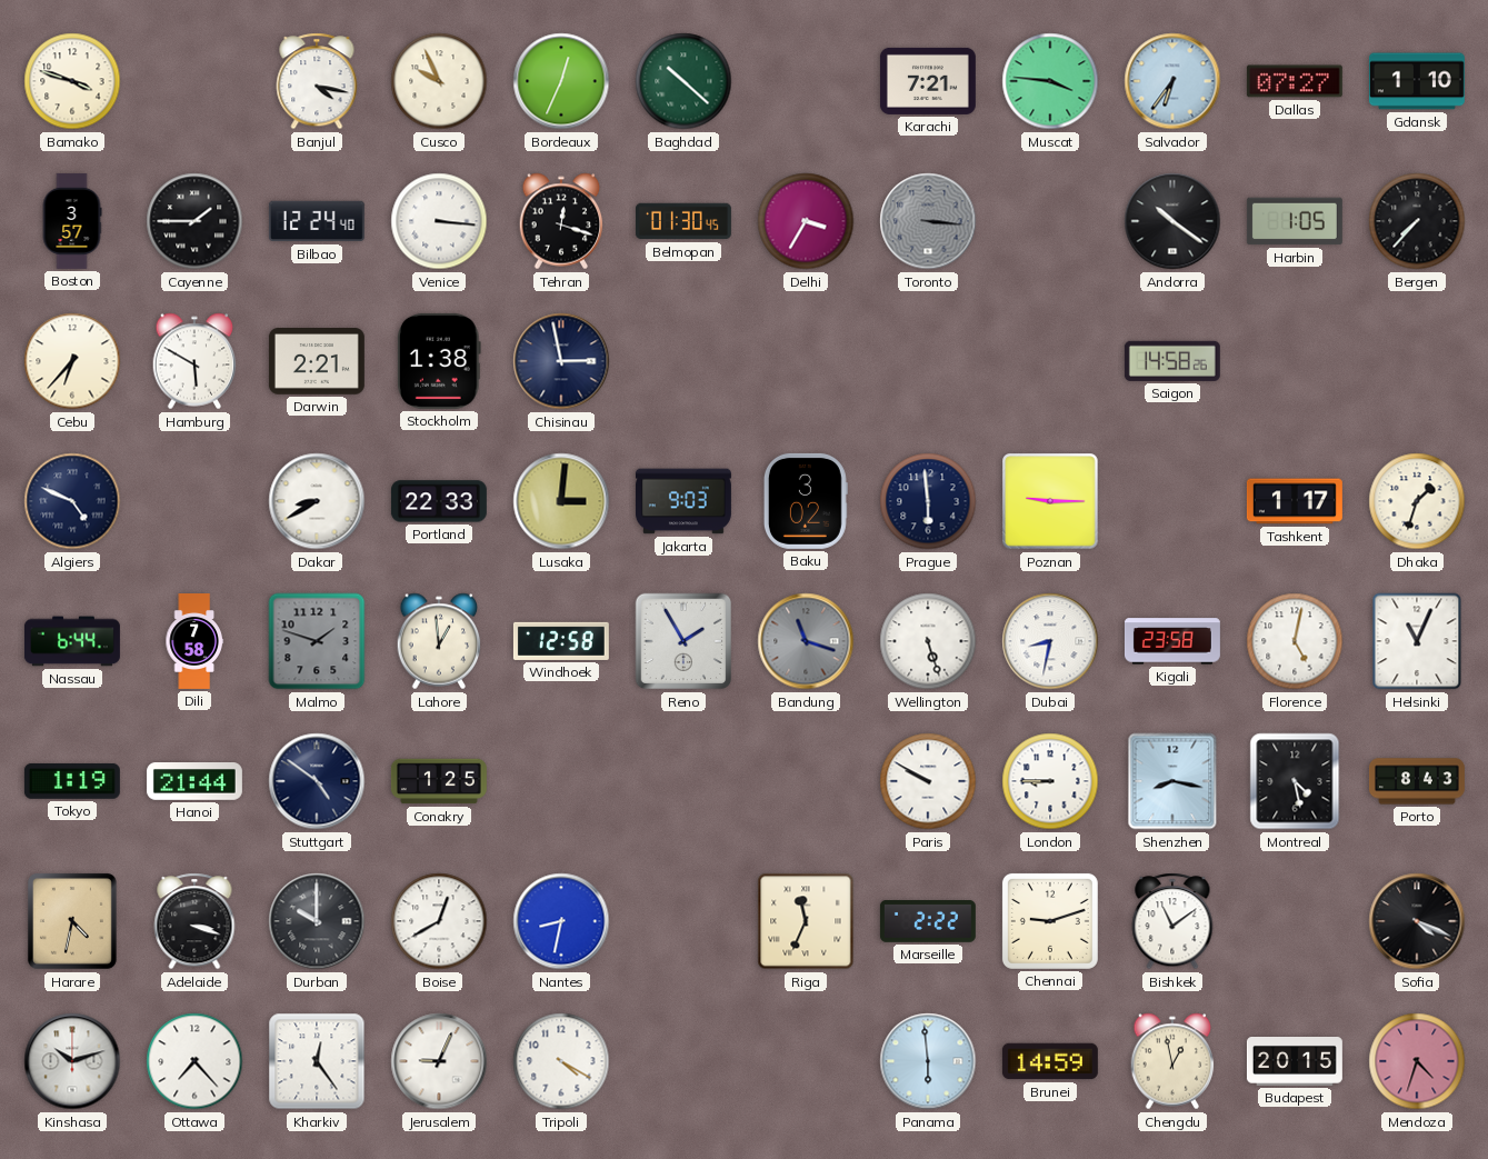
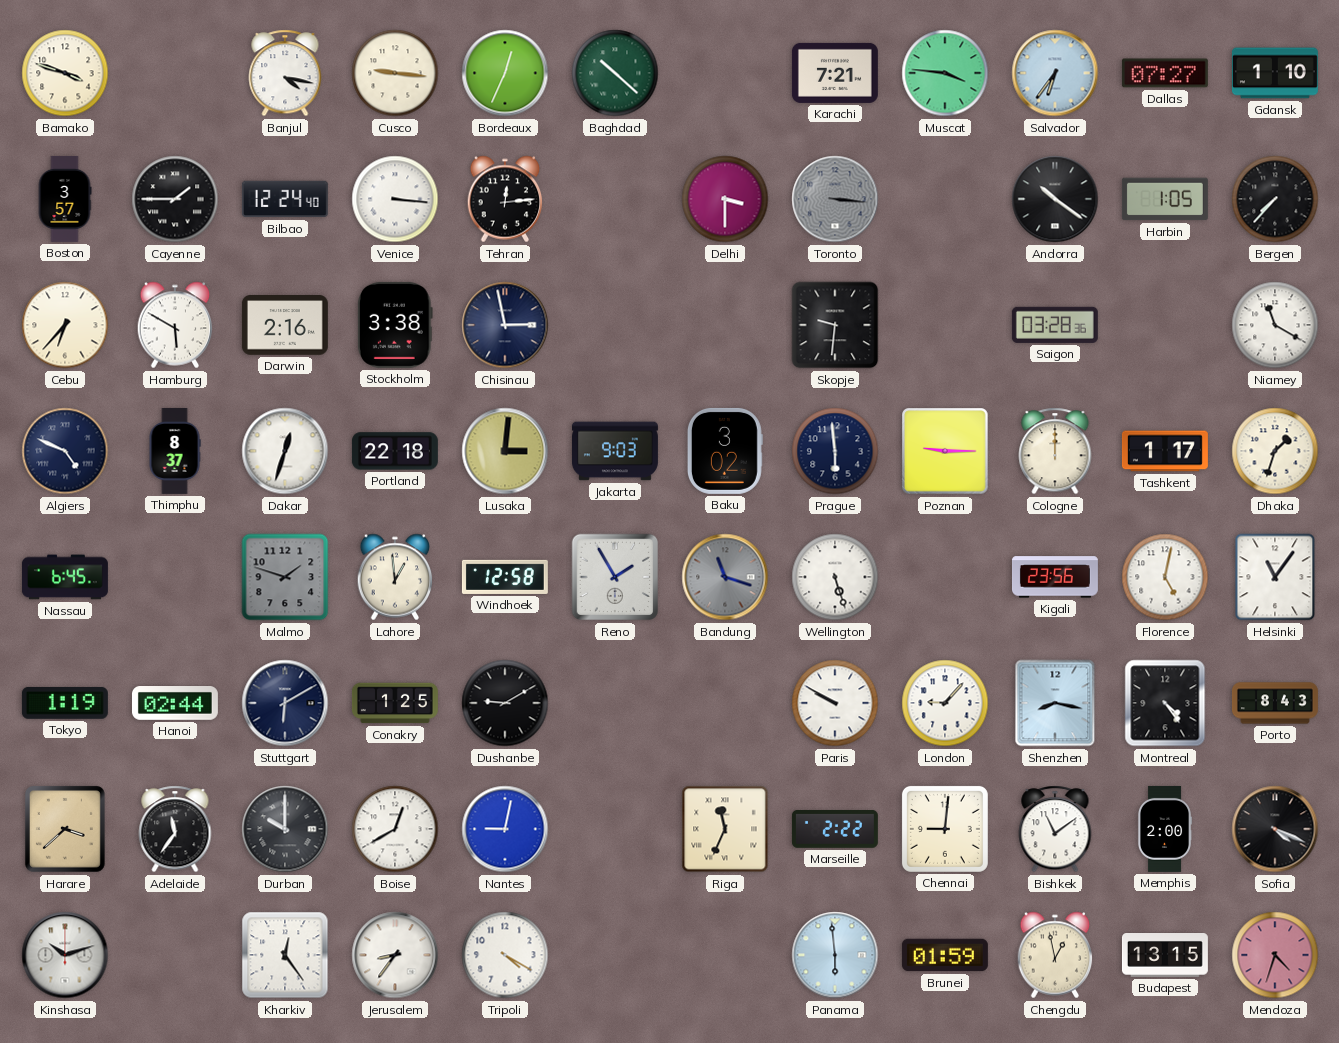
Cusco: 9:56 -> 9:16 (395, 73)
Tehran: 12:18 -> 12:14 (505, 199)
Belmopan: 01:30 -> none (683, 221)
Delhi: 3:35 -> 3:30 (725, 199)
Darwin: 2:21 -> 2:16 (285, 325)
Stockholm: 1:38 -> 3:38 (395, 325)
Skopje: none -> 9:31 (835, 325)
Saigon: 14:58 -> 03:28 (1055, 325)
Niamey: none -> 11:20 (1275, 325)
Thimphu: none -> 8:37 (175, 451)
Dakar: 8:40 -> 12:33 (285, 451)
Portland: 22:33 -> 22:18 (395, 451)
Cologne: none -> 12:00 (1055, 451)
Nassau: 6:44 -> 6:45 (65, 577)
Dili: 7:58 -> none (194, 642)
Dubai: 8:32 -> none (1050, 641)
Kigali: 23:58 -> 23:56 (1055, 577)
Helsinki: 11:04 -> 11:06 (1275, 577)
Hanoi: 21:44 -> 02:44 (175, 704)
Stuttgart: 4:51 -> 6:10 (285, 703)
Dushanbe: none -> 9:10 (505, 703)
London: 8:45 -> 9:07 (945, 703)
Montreal: 4:28 -> 4:24 (1165, 703)
Harare: 4:32 -> 3:38 (65, 829)
Adelaide: 3:18 -> 11:36 (175, 829)
Nantes: 8:32 -> 9:02 (505, 829)
Chennai: 9:12 -> 9:01 (945, 829)
Memphis: none -> 2:00 (1165, 829)
Ottawa: 7:23 -> none (194, 1061)
Jerusalem: 9:04 -> 8:36 (395, 955)
Brunei: 14:59 -> 01:59 (945, 955)
Budapest: 20:15 -> 13:15 (1165, 956)
